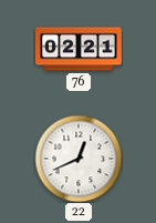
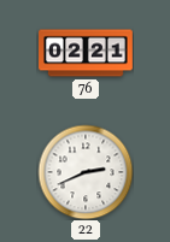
22: 12:41 -> 2:41 (86, 172)
